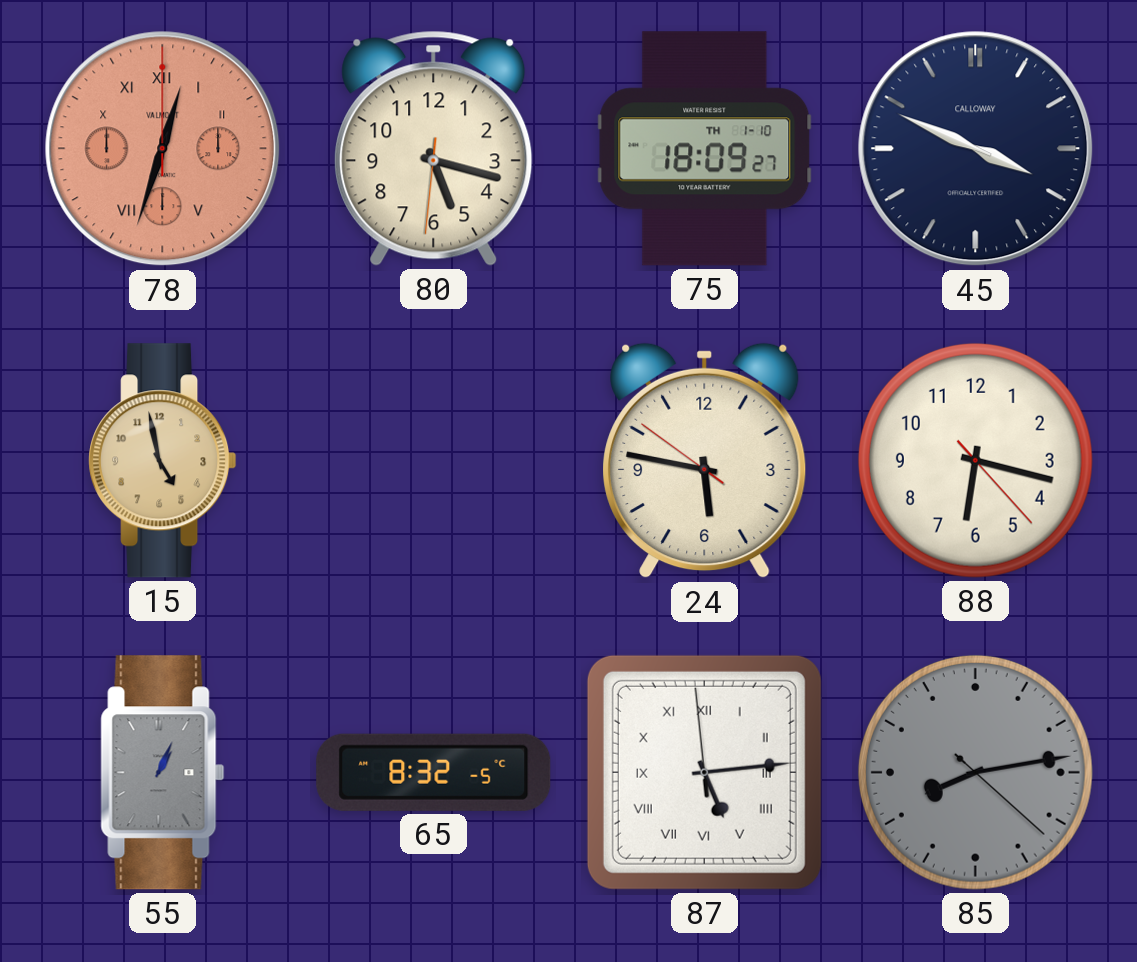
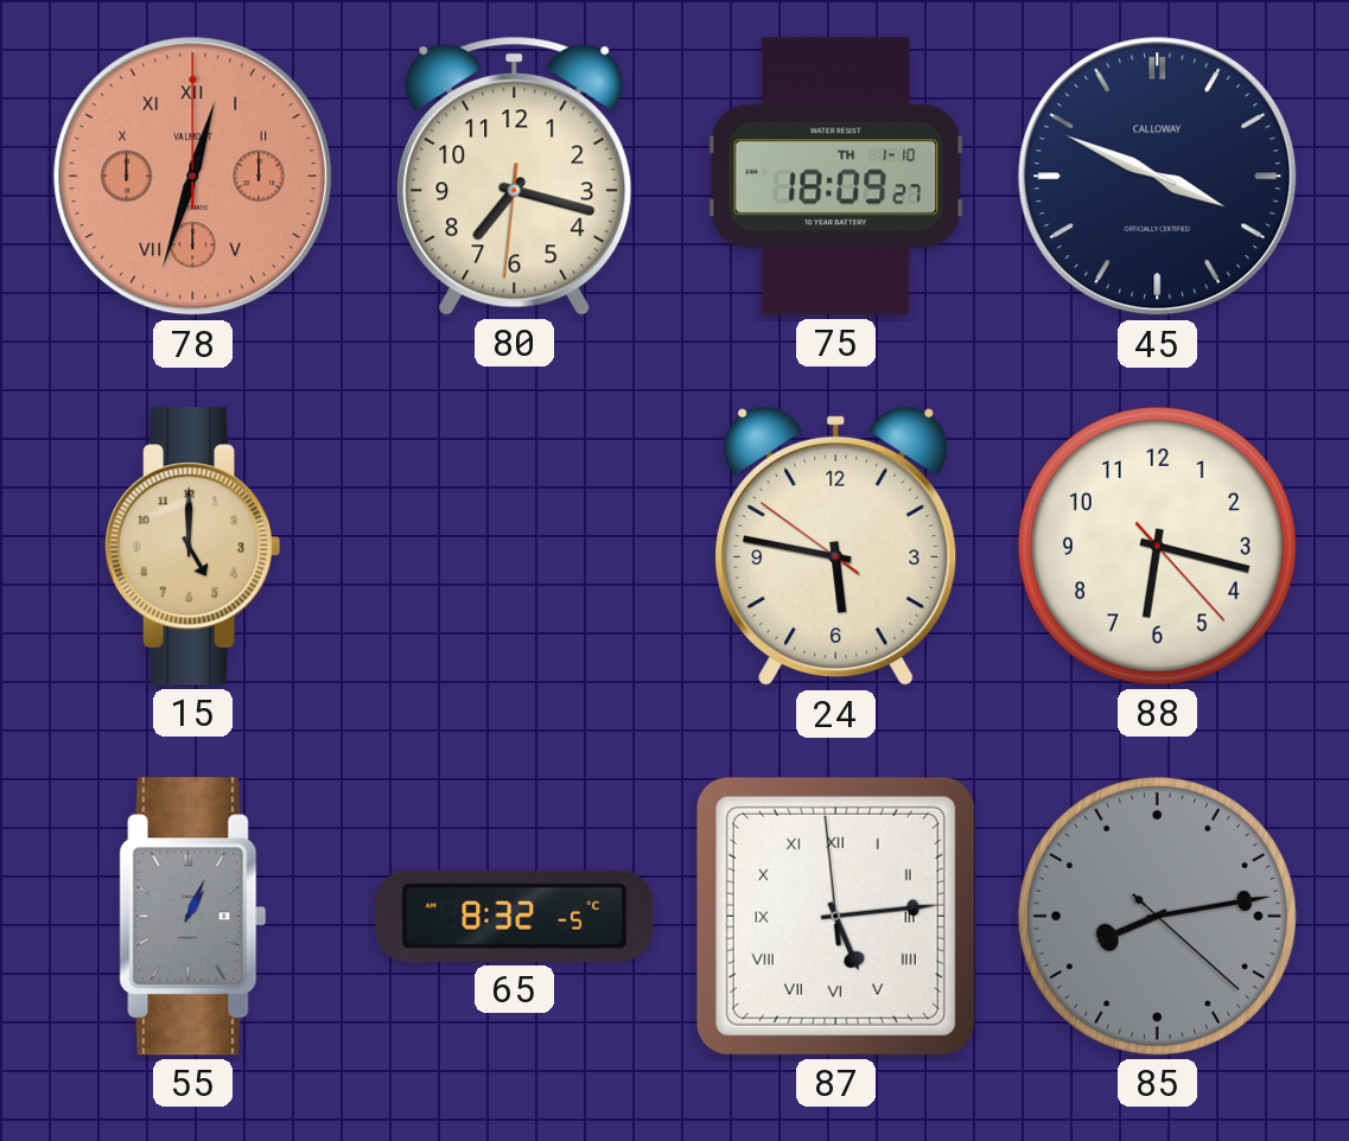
80: 5:17 -> 7:17 (515, 176)
15: 4:58 -> 5:00 (193, 547)
